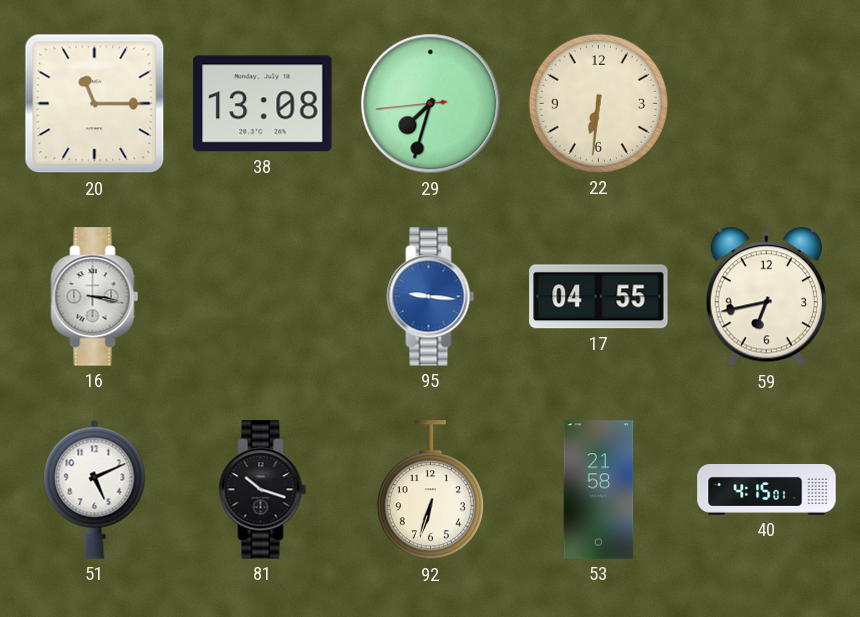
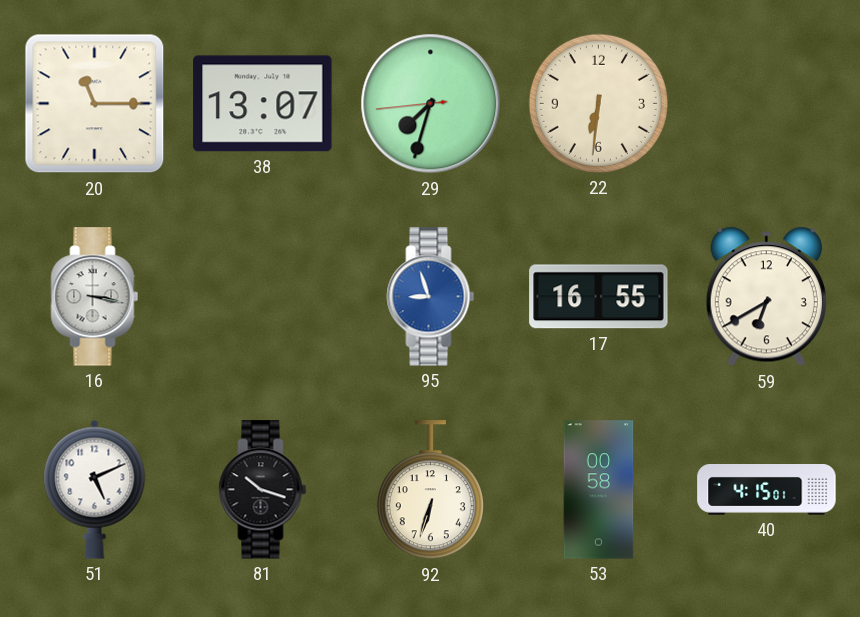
38: 13:08 -> 13:07 (263, 104)
95: 9:16 -> 8:57 (431, 297)
17: 04:55 -> 16:55 (599, 297)
59: 6:43 -> 6:40 (766, 297)
53: 21:58 -> 00:58 (599, 490)
